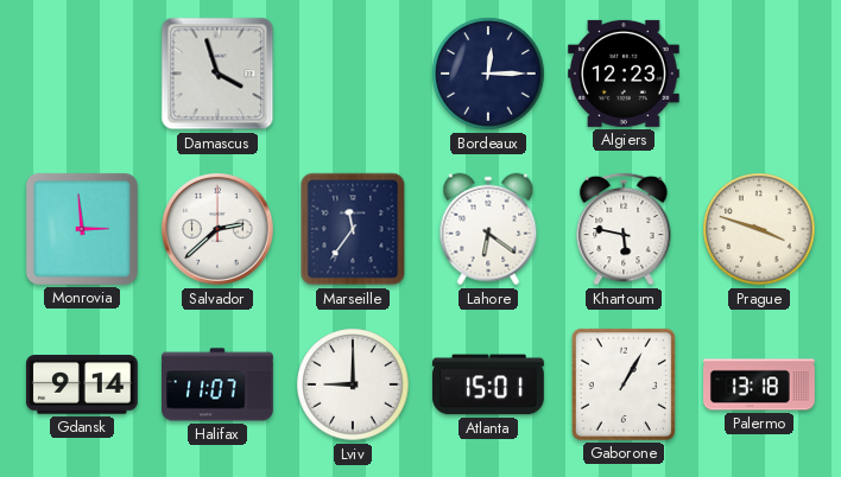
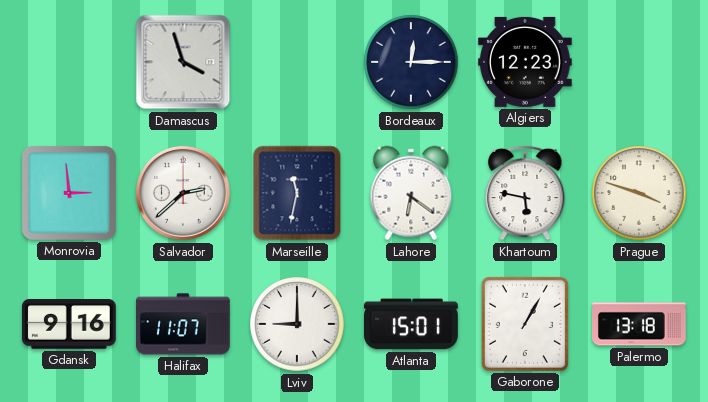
Marseille: 11:36 -> 11:32 (297, 193)
Gdansk: 9:14 -> 9:16 (69, 324)
